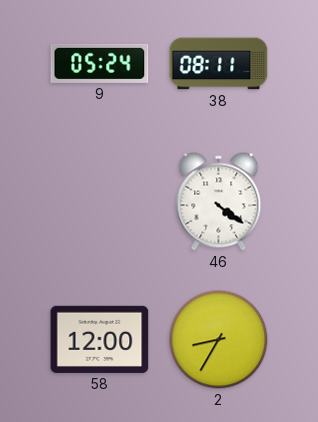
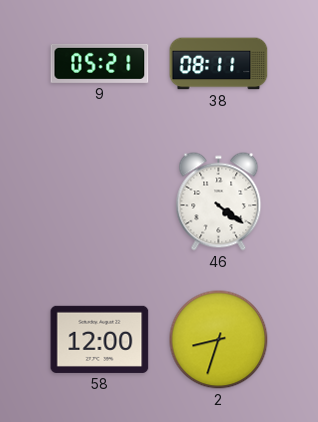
9: 05:24 -> 05:21 (100, 63)
2: 8:35 -> 8:33 (219, 340)
